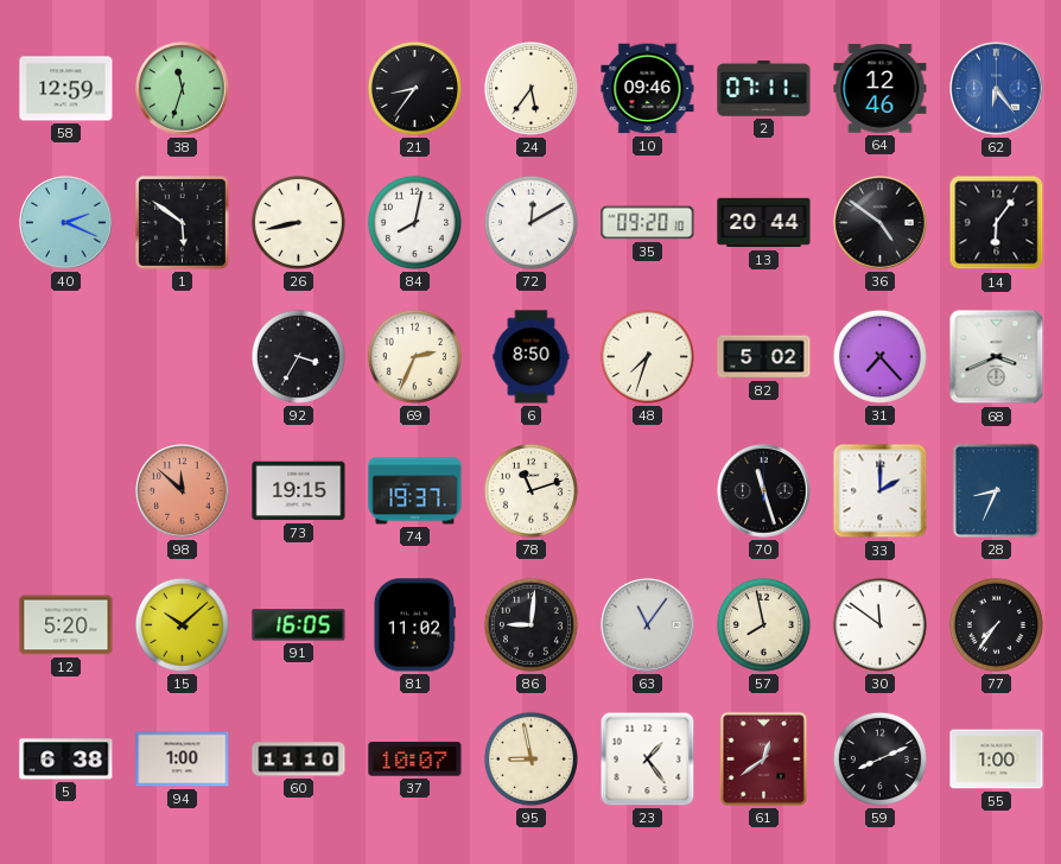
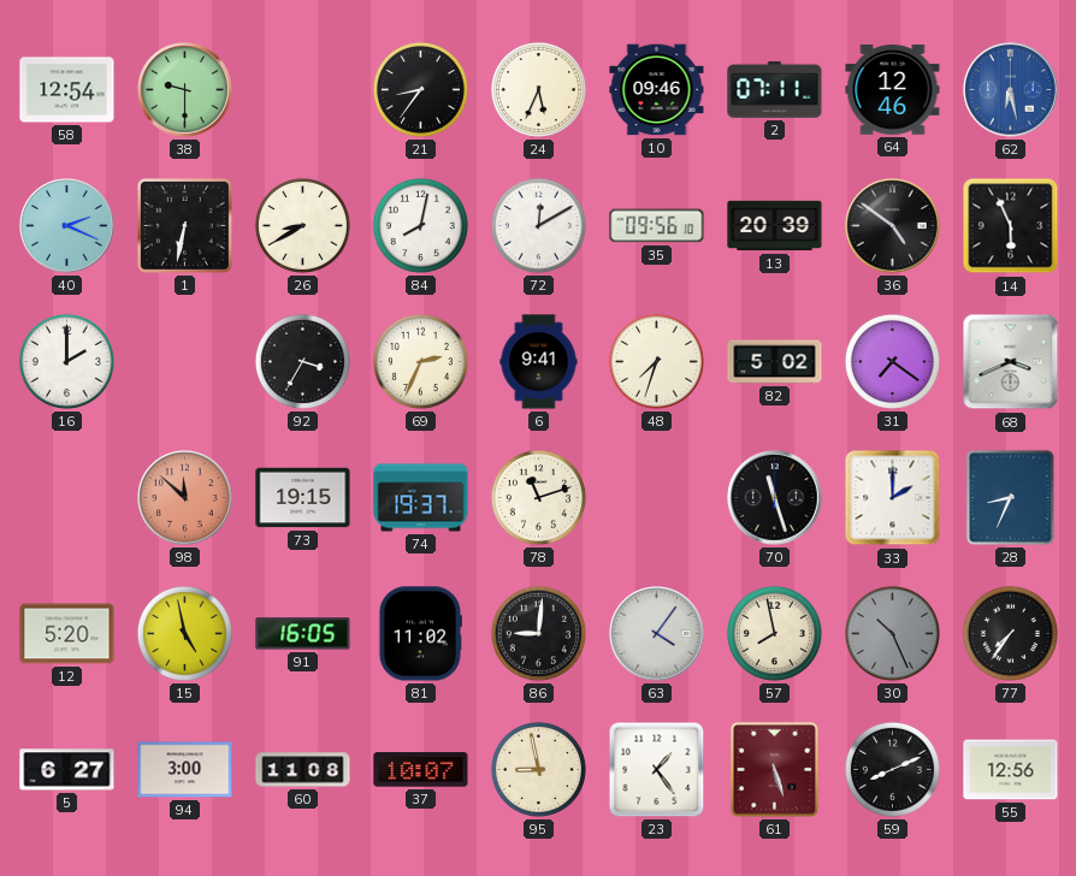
58: 12:59 -> 12:54 (67, 90)
38: 11:33 -> 9:30 (185, 90)
24: 5:36 -> 5:34 (538, 89)
62: 6:24 -> 6:28 (1011, 90)
1: 5:51 -> 6:32 (185, 226)
26: 8:43 -> 8:40 (302, 225)
35: 09:20 -> 09:56 (657, 226)
13: 20:44 -> 20:39 (775, 226)
14: 6:06 -> 5:56 (1011, 226)
16: none -> 2:00 (66, 361)
6: 8:50 -> 9:41 (539, 362)
31: 7:23 -> 7:21 (892, 361)
15: 10:08 -> 4:58 (184, 633)
63: 11:06 -> 4:06 (657, 634)
30: 11:51 -> 10:26 (892, 633)
30 dial: white -> grey (892, 633)
5: 6:38 -> 6:27 (67, 770)
94: 1:00 -> 3:00 (185, 770)
60: 11:10 -> 11:08 (303, 770)
61: 12:39 -> 5:27 (774, 769)
55: 1:00 -> 12:56 (1011, 770)
